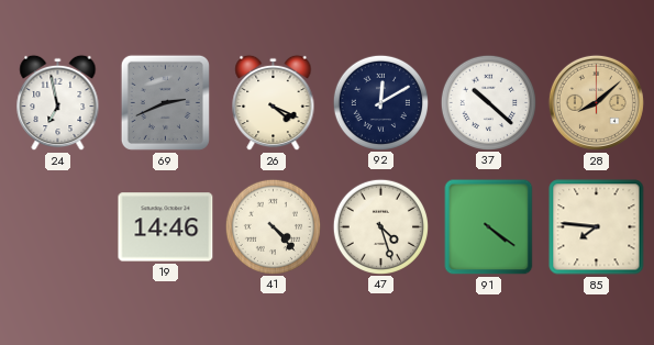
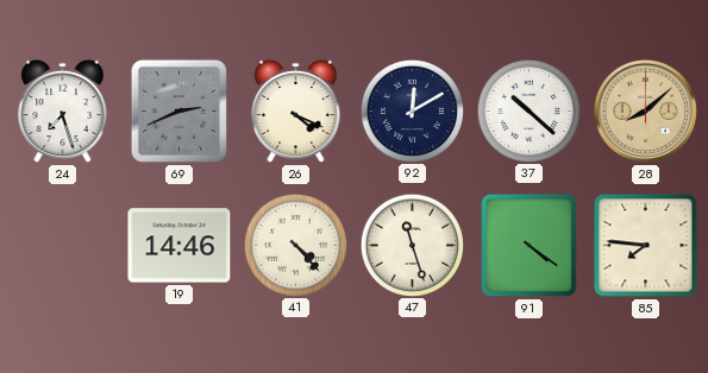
24: 6:58 -> 7:27 (63, 112)
47: 4:27 -> 11:27 (412, 245)
